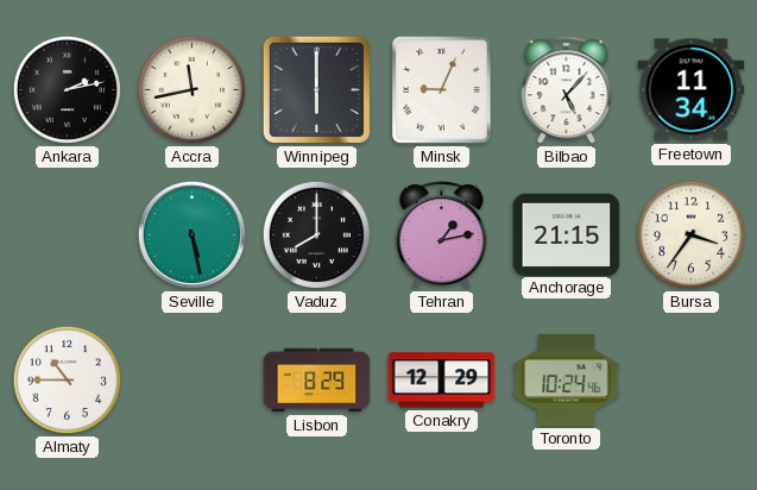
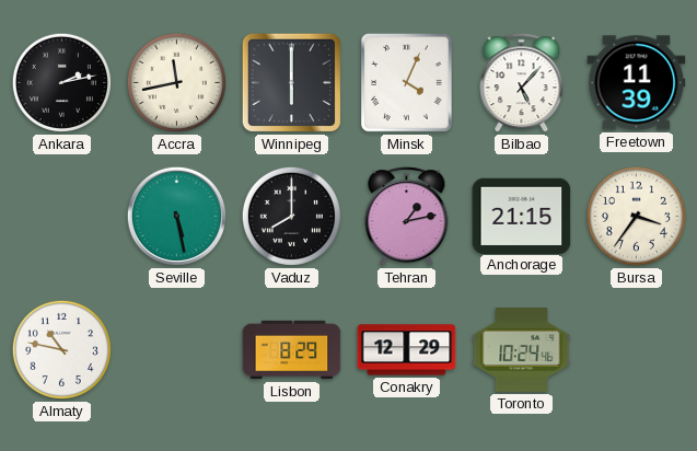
Minsk: 9:04 -> 4:04 (407, 83)
Freetown: 11:34 -> 11:39 (637, 83)
Almaty: 10:45 -> 10:47 (61, 349)
